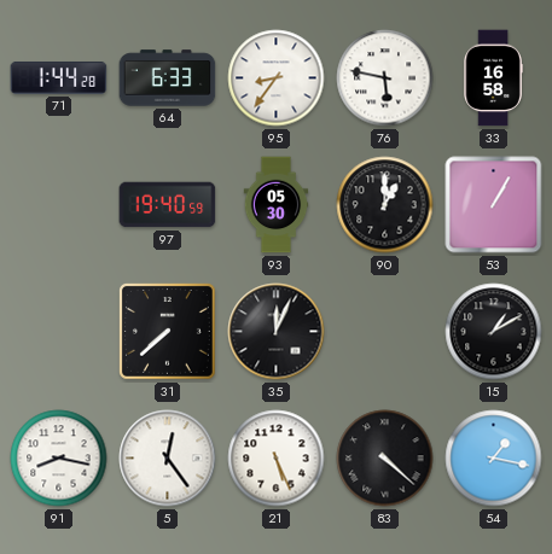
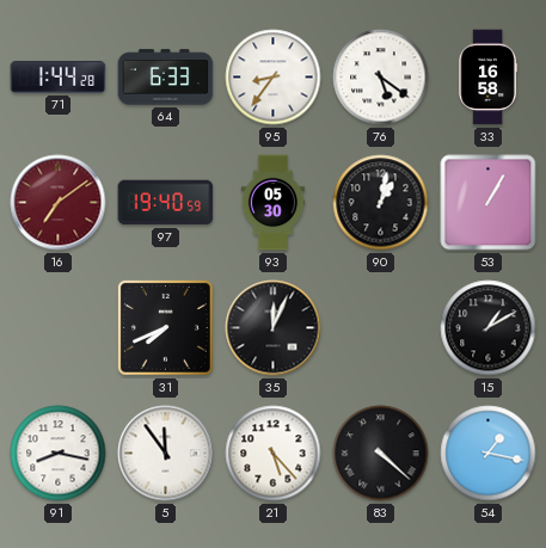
76: 5:47 -> 5:21 (381, 78)
16: none -> 7:09 (59, 203)
90: 1:00 -> 1:02 (381, 203)
31: 7:38 -> 7:41 (165, 327)
5: 12:24 -> 11:54 (166, 454)
21: 5:26 -> 5:23 (274, 454)
